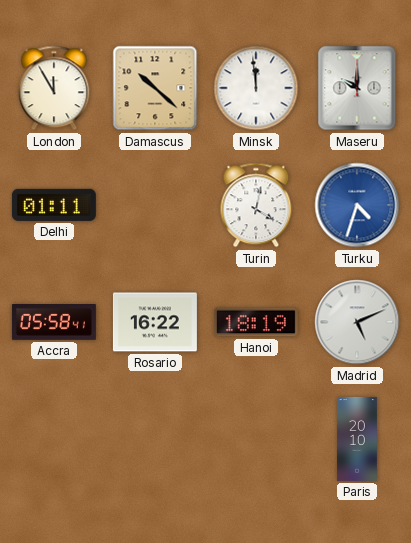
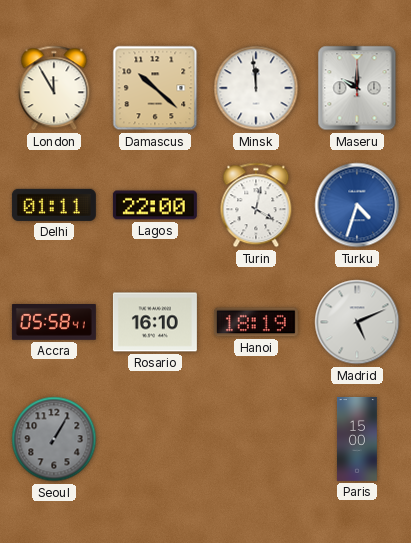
Lagos: none -> 22:00 (155, 205)
Rosario: 16:22 -> 16:10 (155, 322)
Seoul: none -> 1:05 (54, 439)
Paris: 20:10 -> 15:00 (358, 439)
